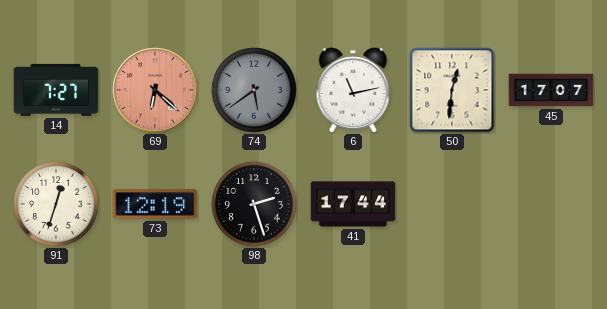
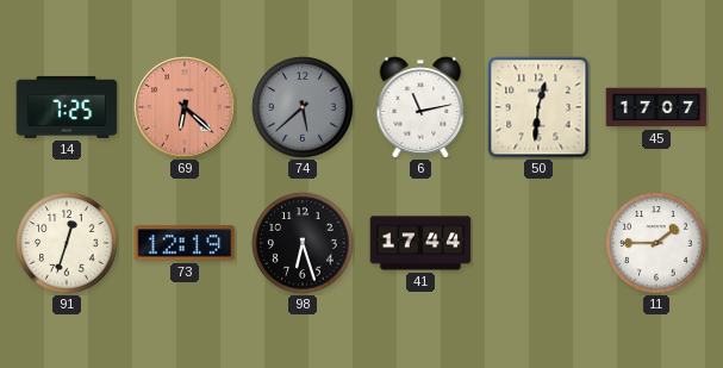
14: 7:27 -> 7:25 (67, 107)
74: 5:39 -> 5:38 (303, 107)
98: 2:27 -> 6:27 (303, 243)
11: none -> 1:45 (656, 243)
